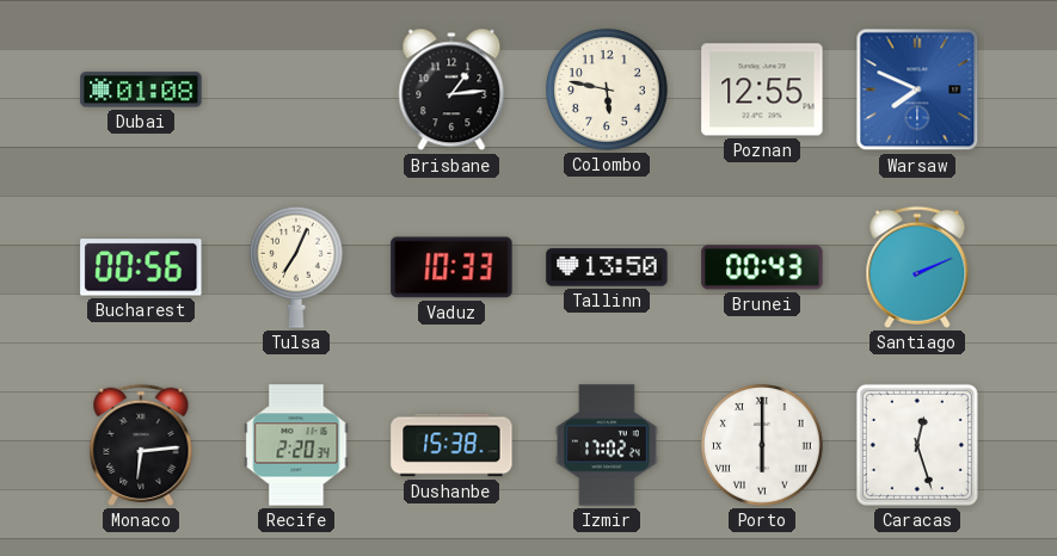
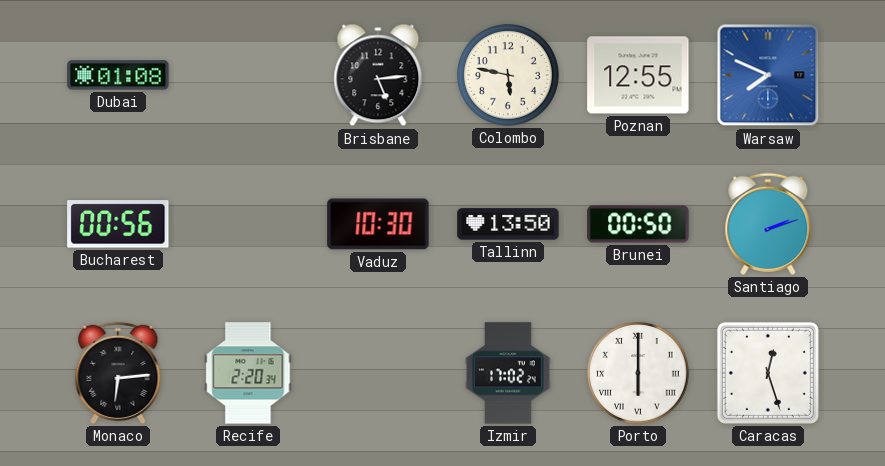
Brisbane: 1:14 -> 5:14 (378, 75)
Tulsa: 7:04 -> none (296, 267)
Vaduz: 10:33 -> 10:30 (378, 224)
Brunei: 00:43 -> 00:50 (638, 224)
Santiago: 2:11 -> 2:12 (768, 224)
Dushanbe: 15:38 -> none (451, 445)
